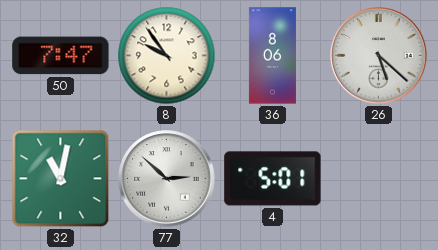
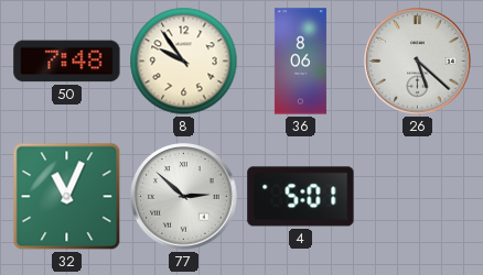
50: 7:47 -> 7:48 (67, 62)
32: 11:02 -> 11:04 (67, 197)
